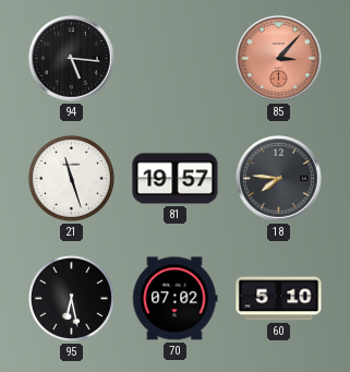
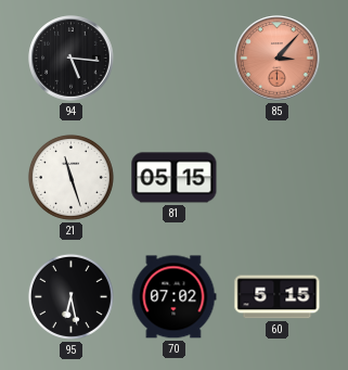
81: 19:57 -> 05:15 (175, 178)
18: 7:46 -> none (279, 179)
60: 5:10 -> 5:15 (278, 297)
